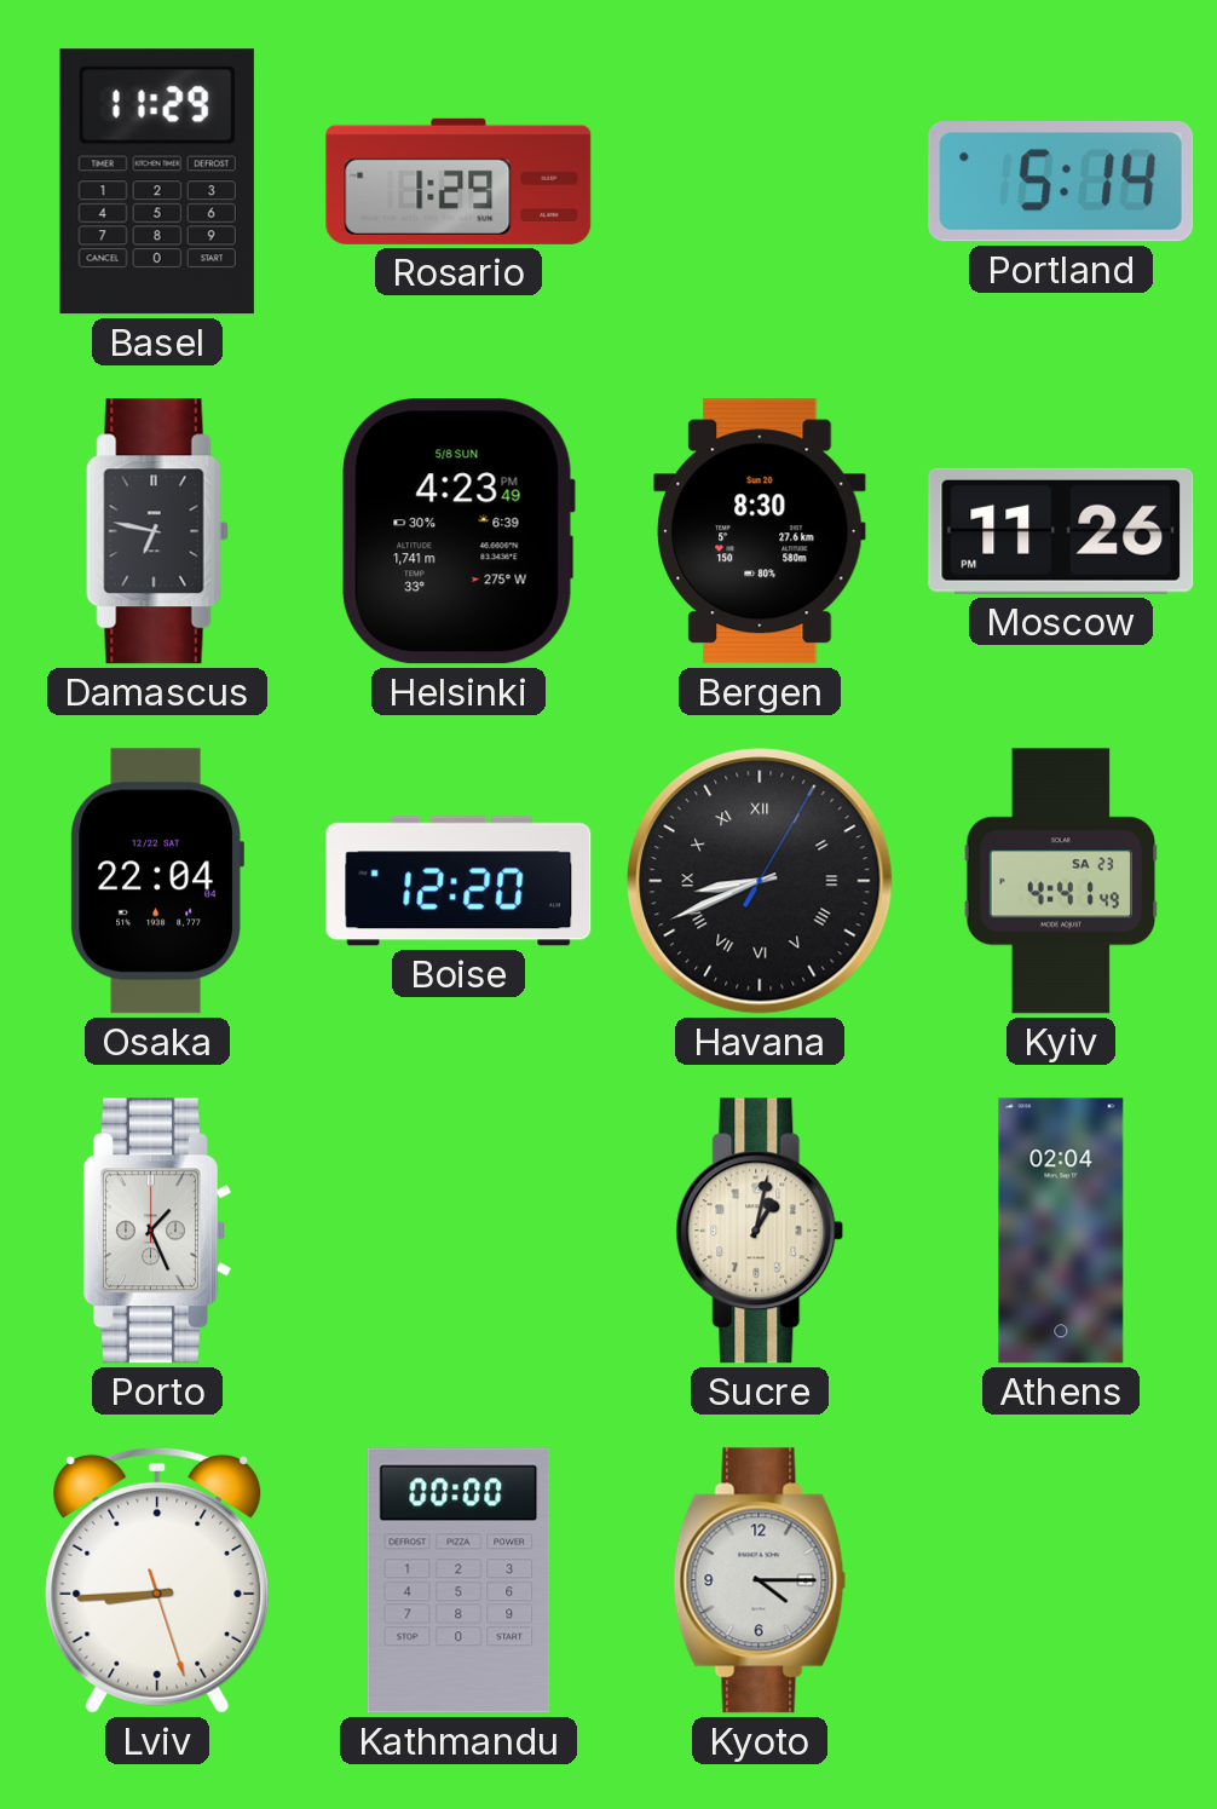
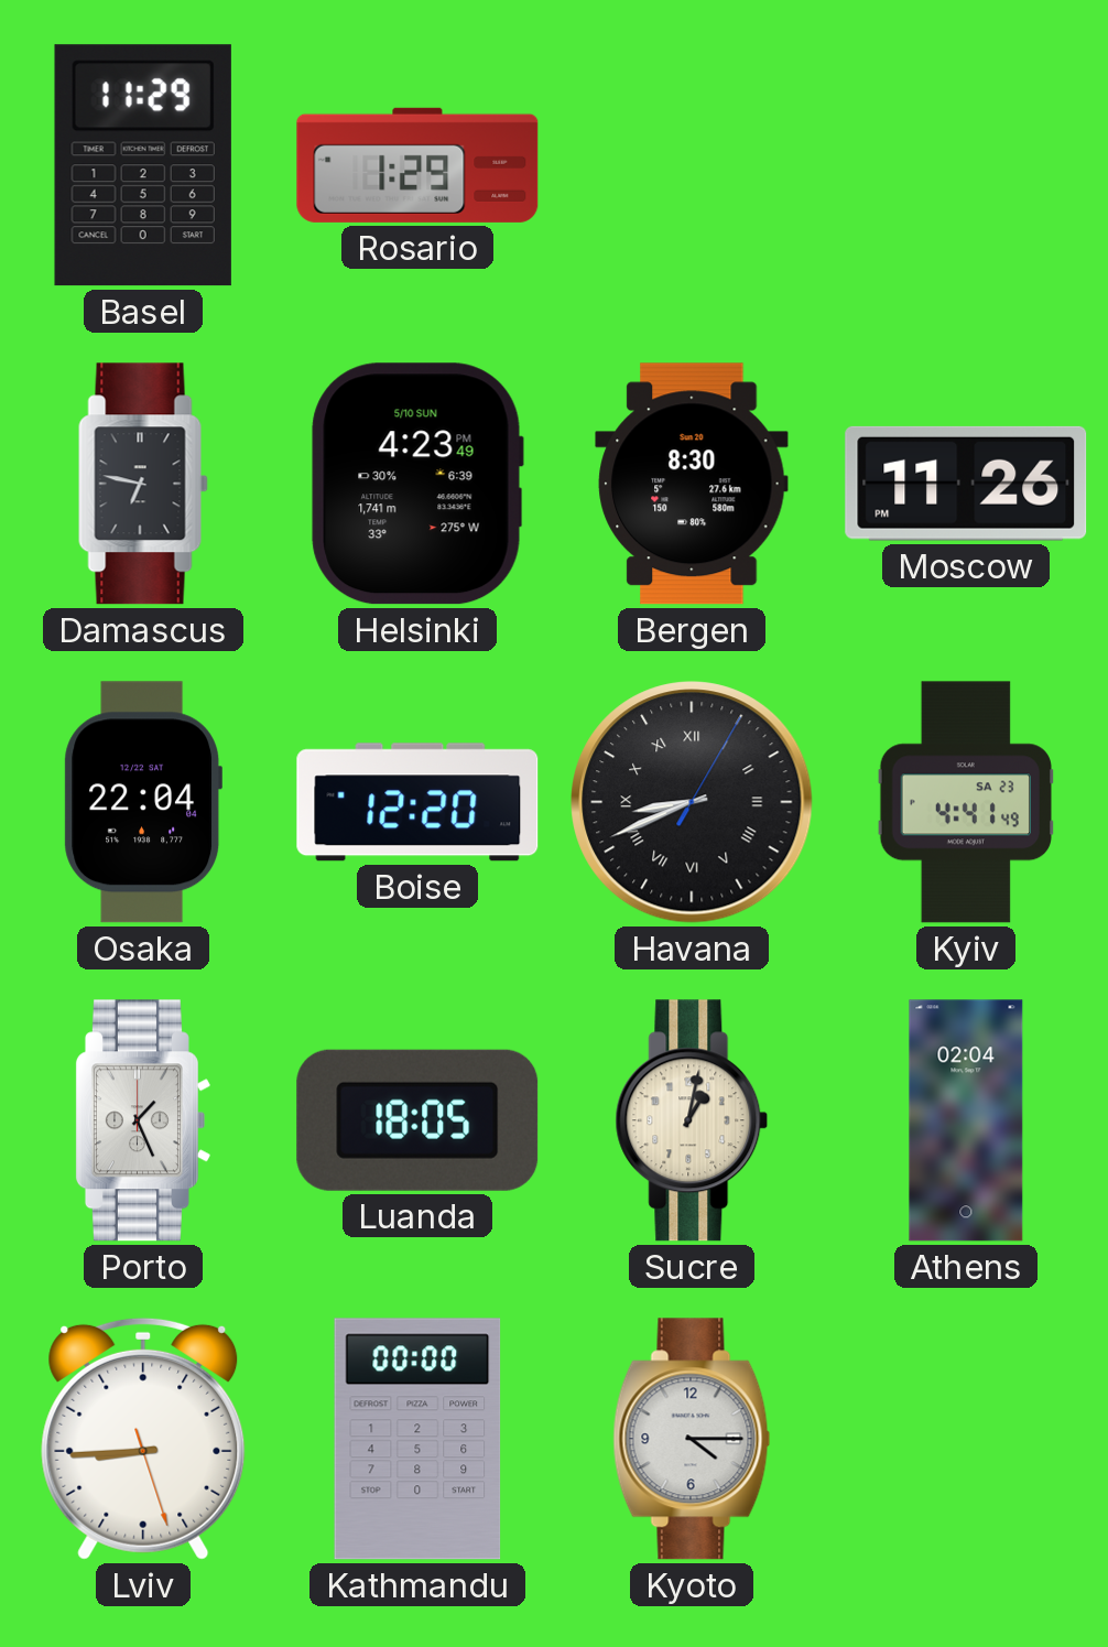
Portland: 5:14 -> none (1061, 183)
Helsinki date: 5/8 SUN -> 5/10 SUN (417, 484)
Luanda: none -> 18:05 (417, 1120)
